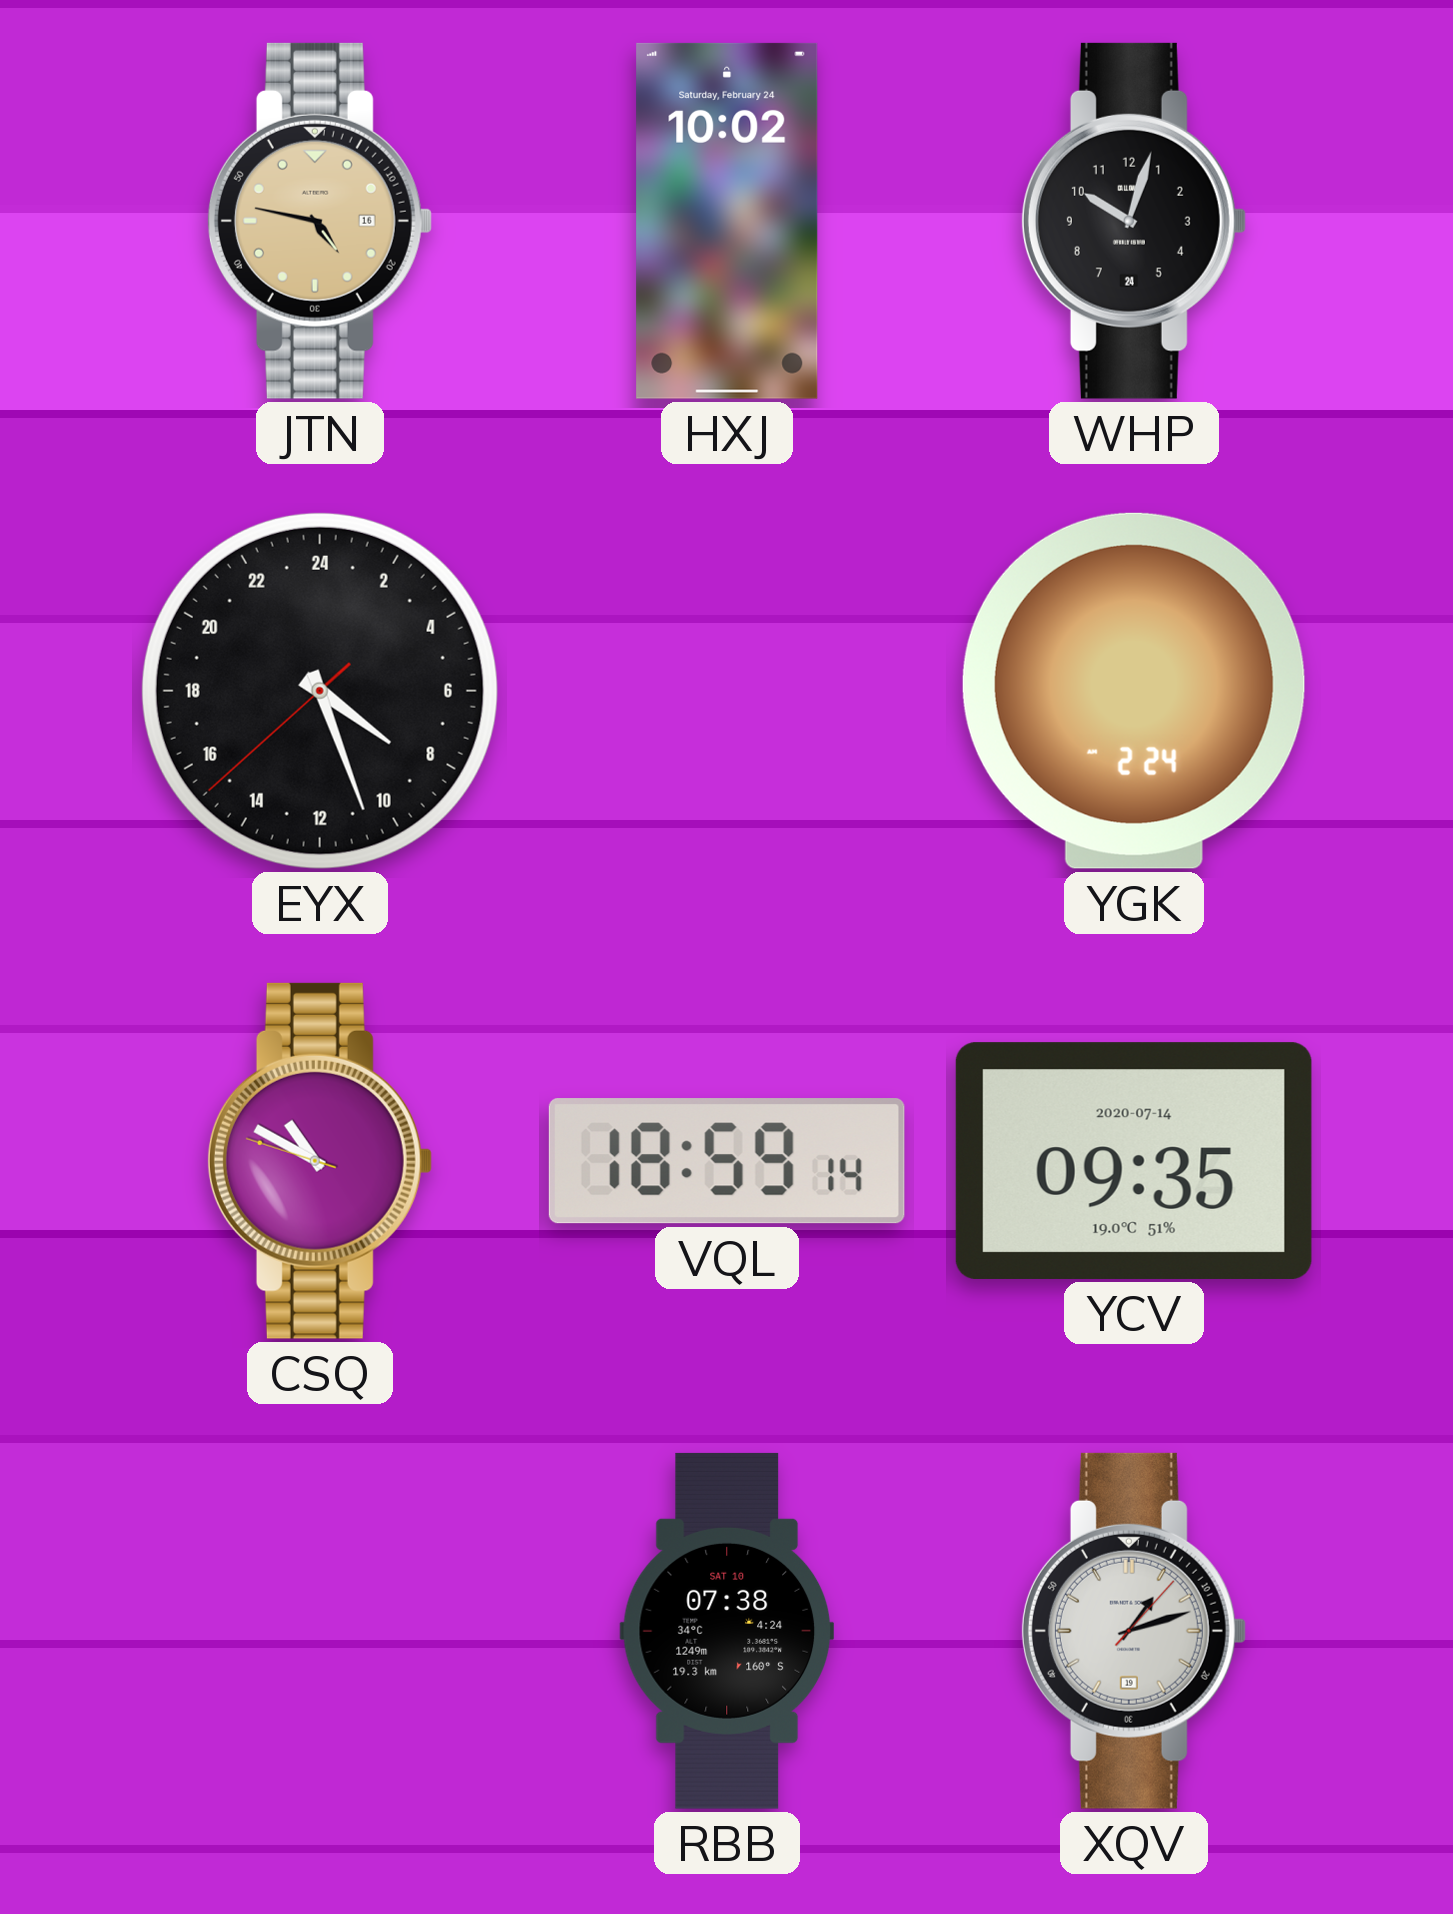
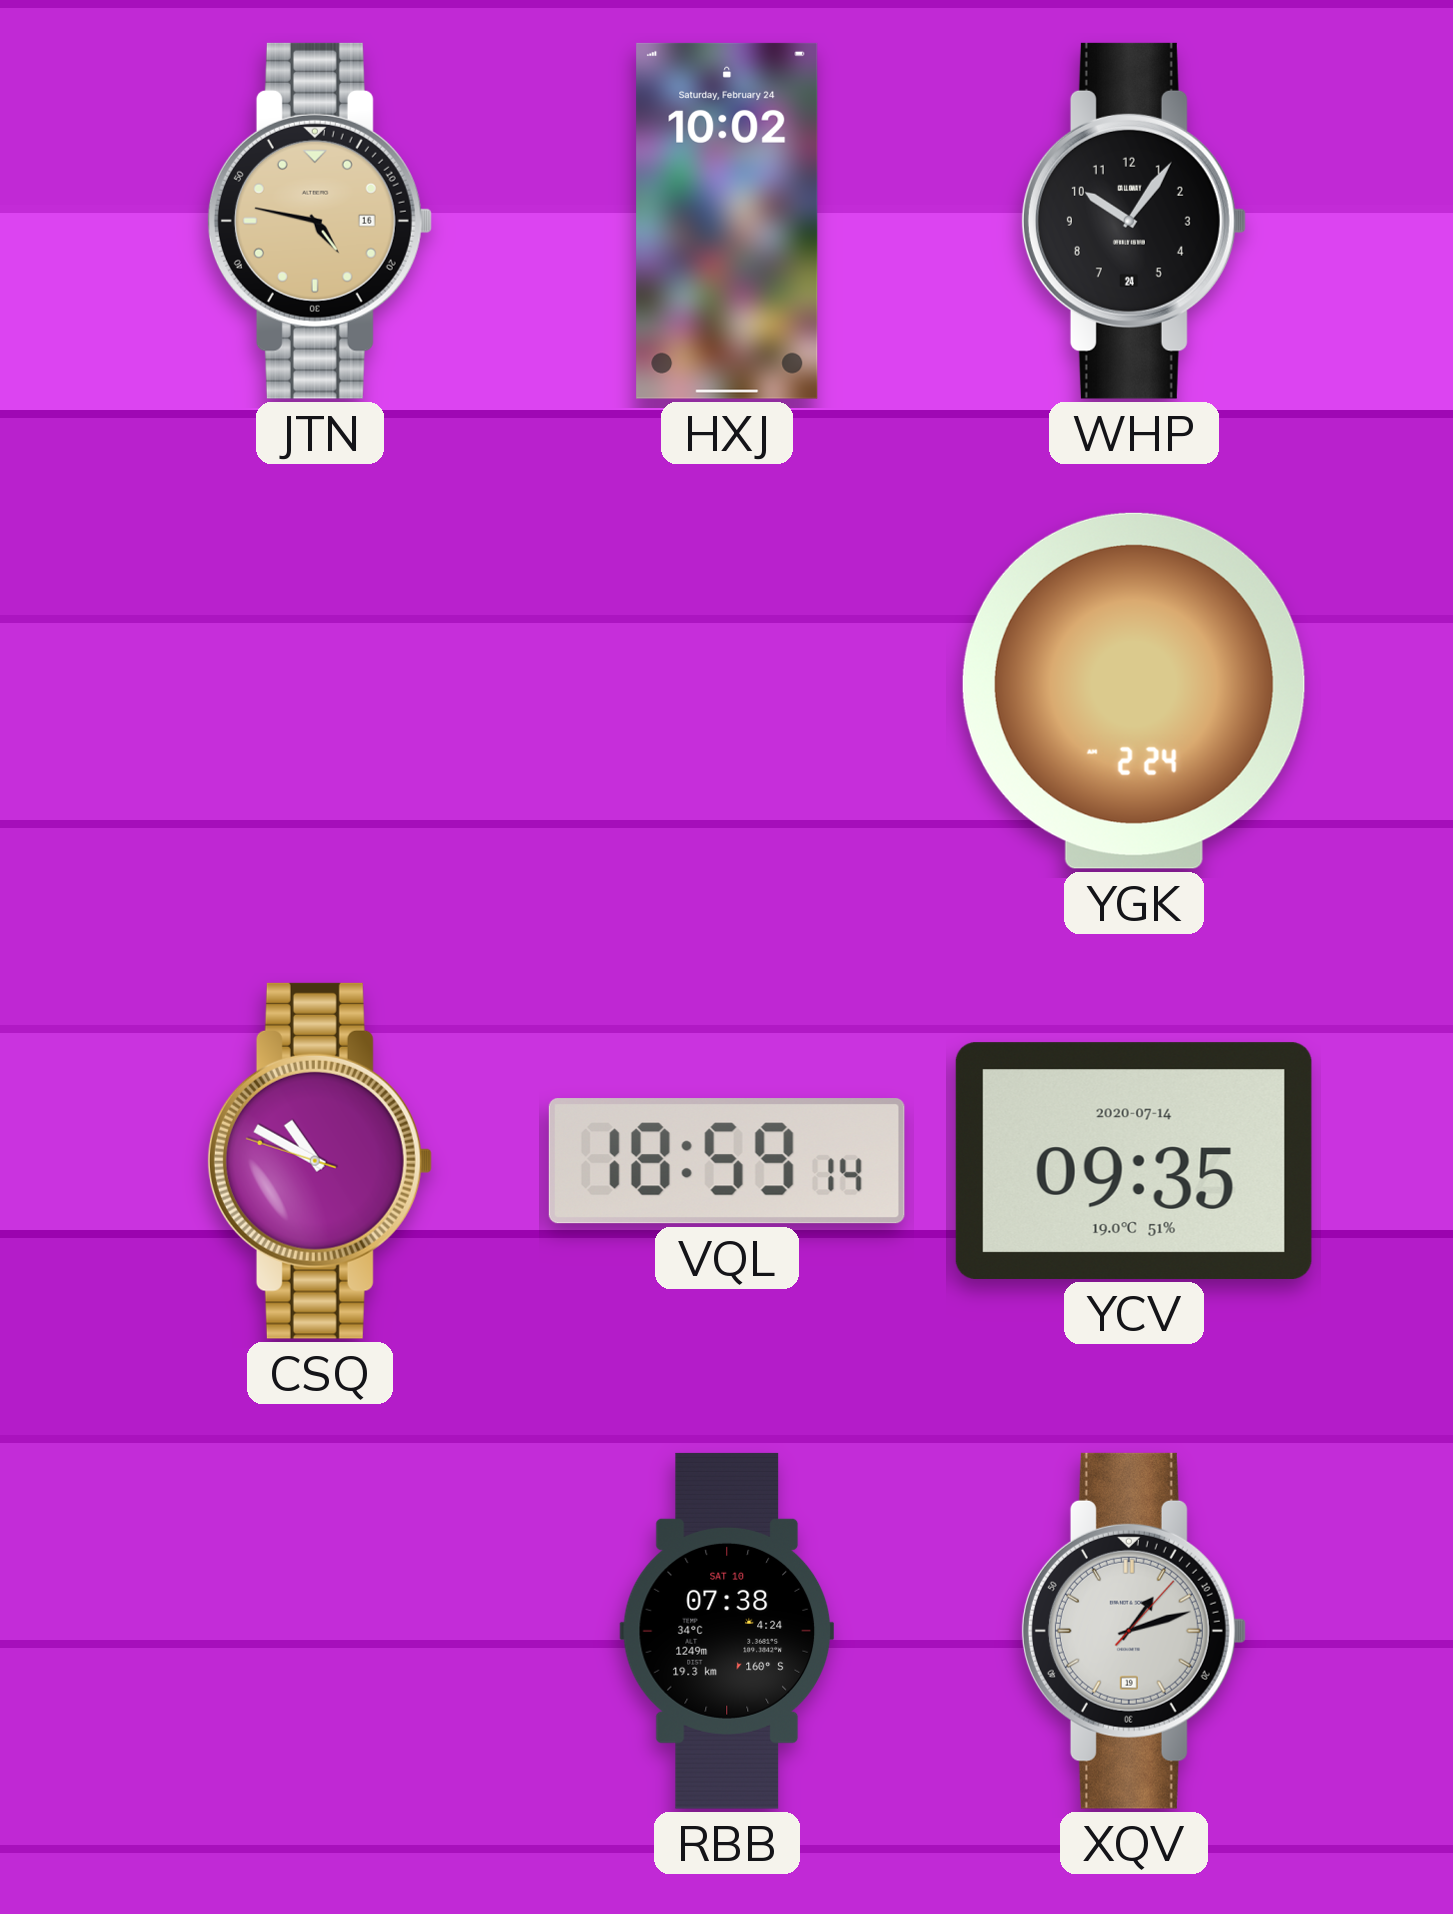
WHP: 10:03 -> 10:06 (1133, 221)
EYX: 8:26 -> none (320, 691)
